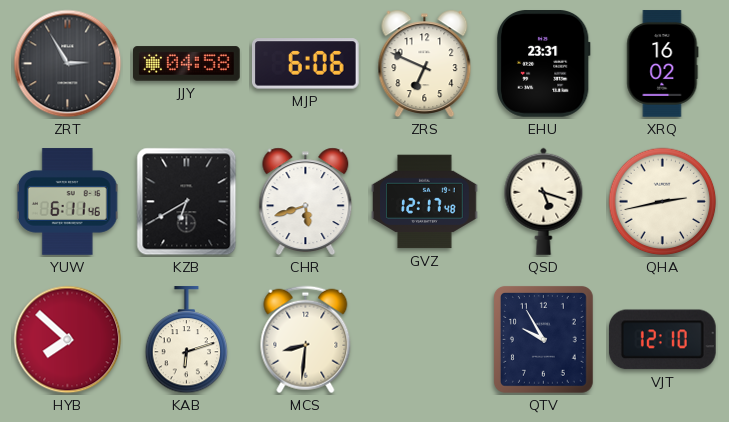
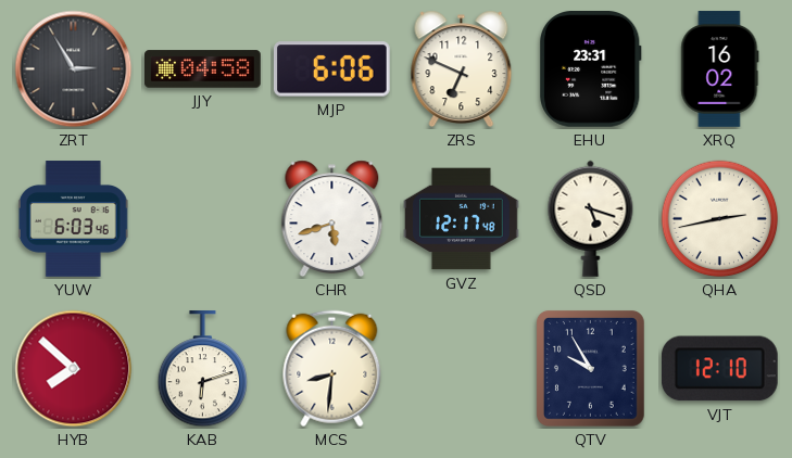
YUW: 6:11 -> 6:03 (73, 219)
KZB: 6:40 -> none (187, 202)
